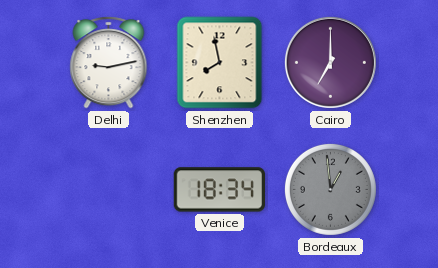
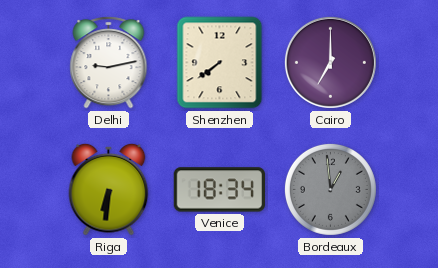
Shenzhen: 7:58 -> 7:39 (220, 63)
Riga: none -> 6:31 (109, 189)
